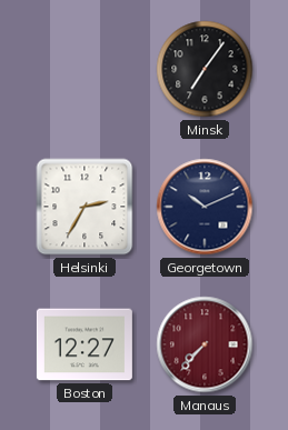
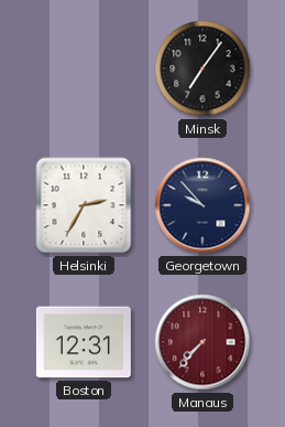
Georgetown: 10:11 -> 9:53 (202, 205)
Boston: 12:27 -> 12:31 (84, 342)
